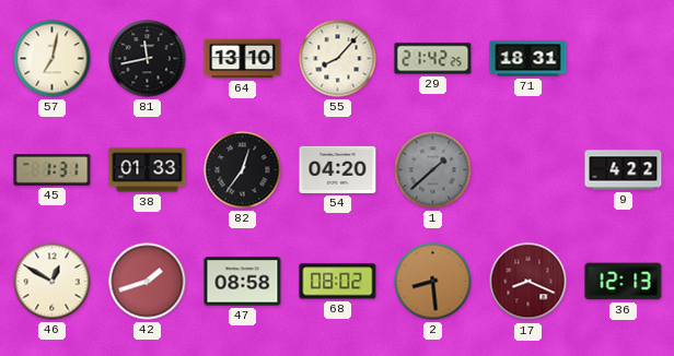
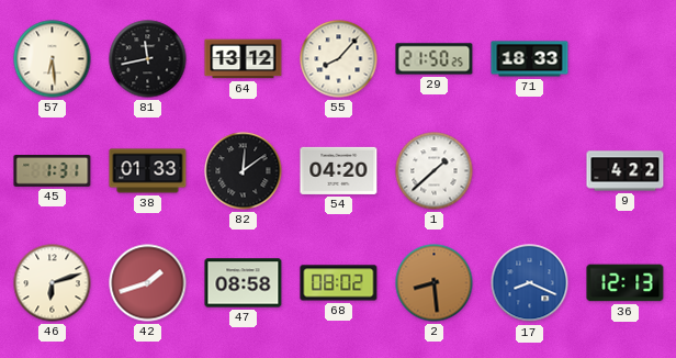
57: 7:02 -> 6:29 (53, 59)
64: 13:10 -> 13:12 (244, 59)
29: 21:42 -> 21:50 (435, 59)
71: 18:31 -> 18:33 (530, 59)
82: 12:36 -> 12:09 (244, 171)
1 dial: grey -> white (435, 171)
46: 12:50 -> 6:12 (53, 283)
17 dial: burgundy -> blue (530, 283)
